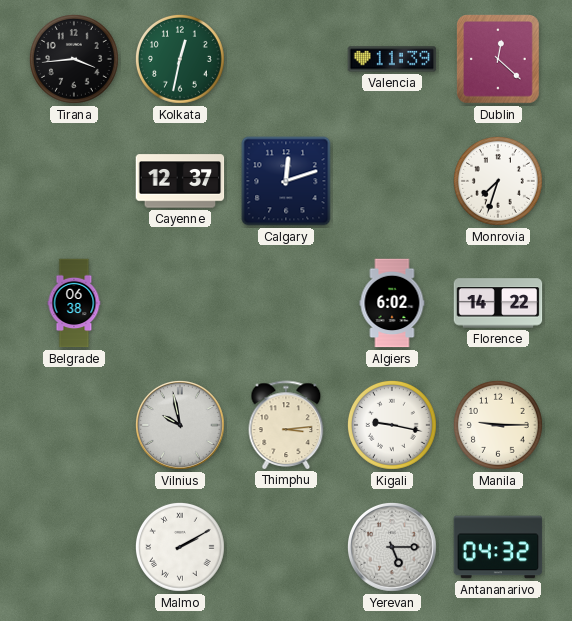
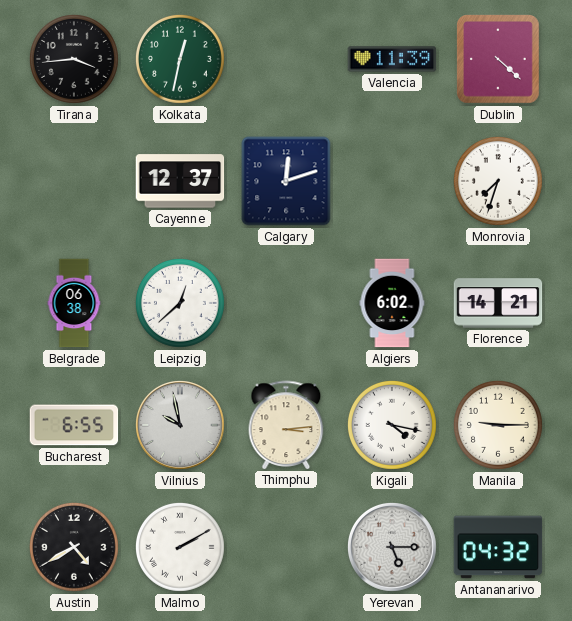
Dublin: 12:22 -> 4:22 (499, 59)
Leipzig: none -> 12:38 (181, 303)
Florence: 14:22 -> 14:21 (498, 303)
Bucharest: none -> 6:55 (74, 425)
Kigali: 9:17 -> 4:17 (393, 425)
Austin: none -> 4:40 (75, 547)
